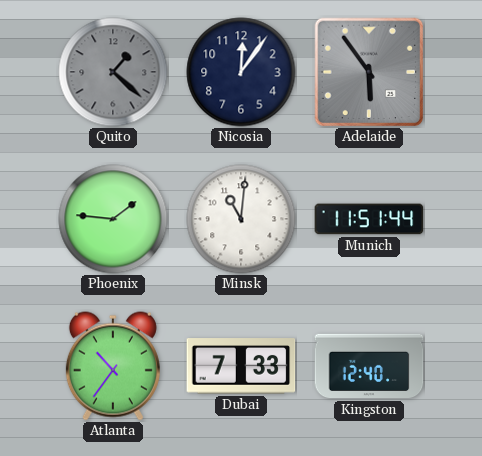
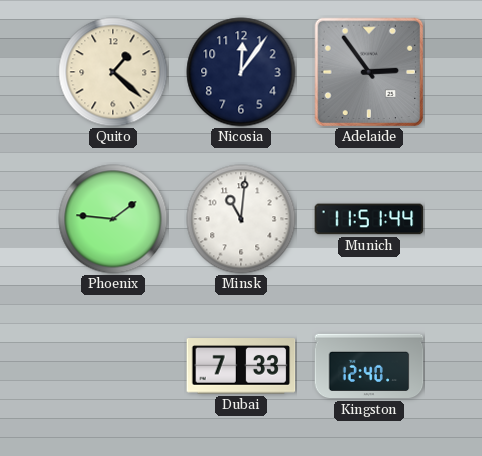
Quito dial: grey -> cream (113, 72)
Adelaide: 5:54 -> 2:54 (369, 72)
Atlanta: 10:36 -> none (113, 366)
